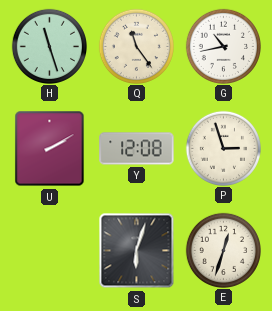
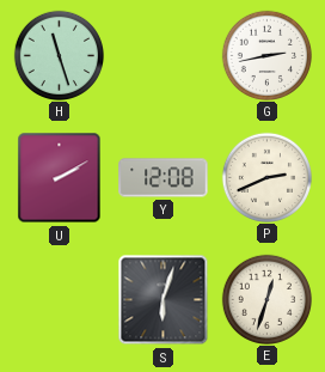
Q: 11:24 -> none (136, 46)
G: 10:43 -> 2:43 (266, 55)
P: 2:57 -> 2:41 (266, 177)
